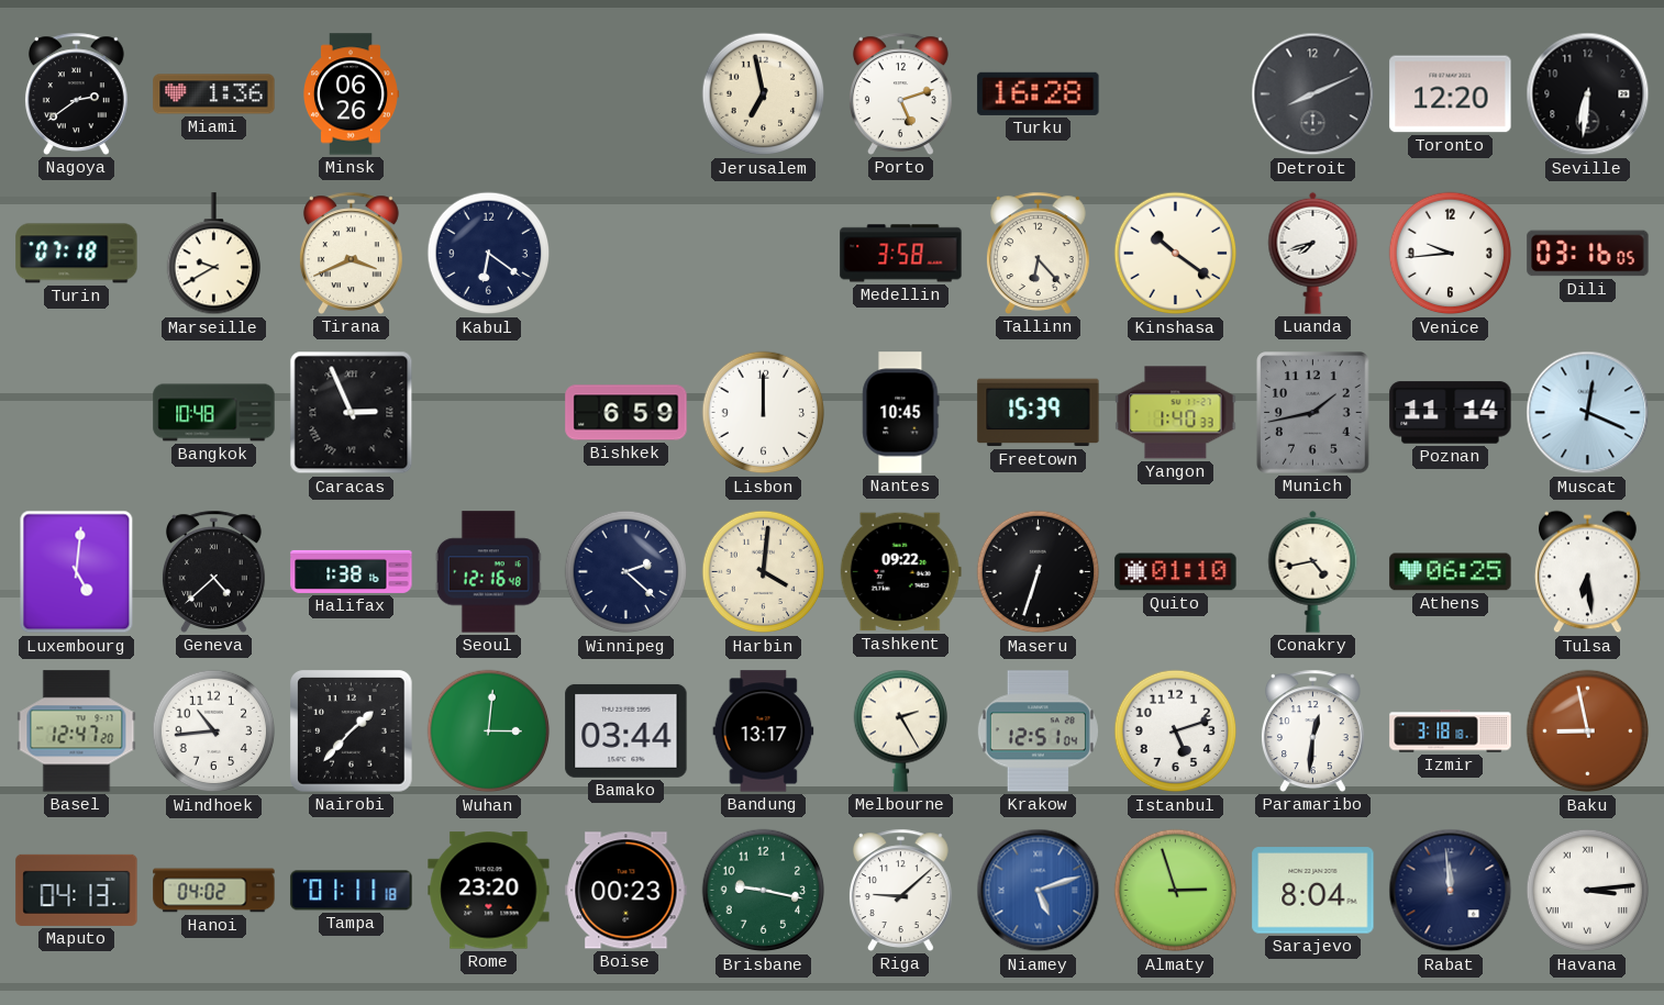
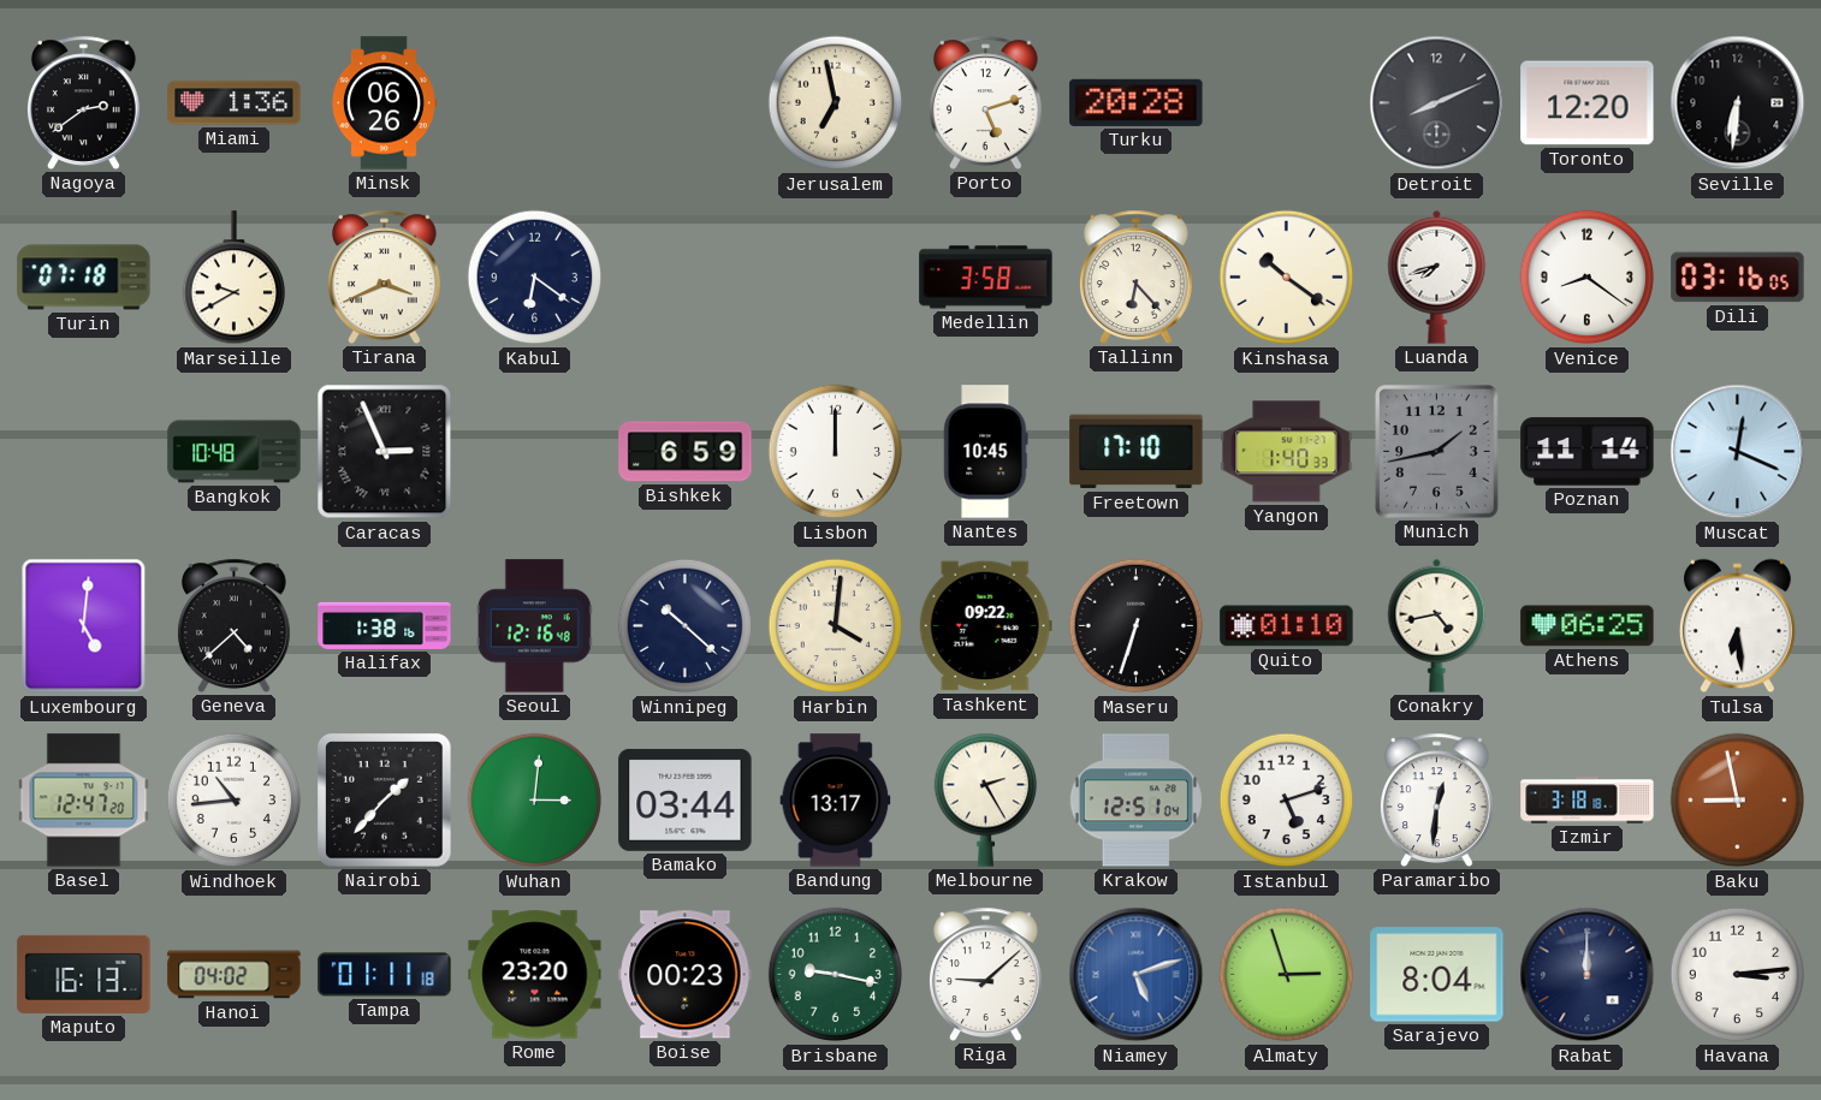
Turku: 16:28 -> 20:28 (1137, 102)
Venice: 9:44 -> 8:21 (1588, 278)
Freetown: 15:39 -> 17:10 (1137, 452)
Winnipeg: 2:22 -> 10:22 (686, 626)
Maputo: 04:13 -> 16:13 (84, 974)
Rabat: 11:59 -> 12:00 (1588, 975)
Havana numerals: Roman -> Arabic (1738, 975)
